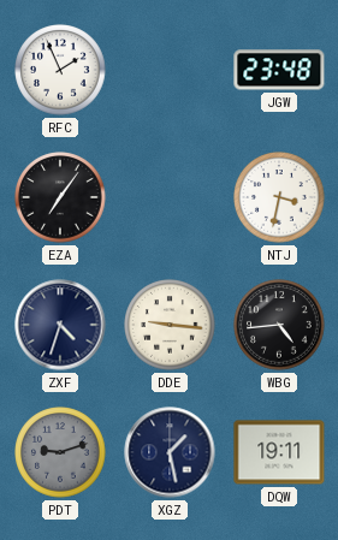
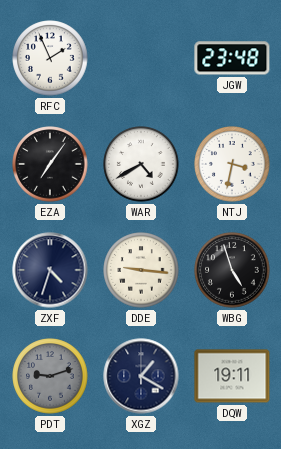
WAR: none -> 4:40 (141, 164)
WBG: 4:44 -> 4:57 (232, 270)
XGZ: 1:28 -> 1:20 (141, 376)
